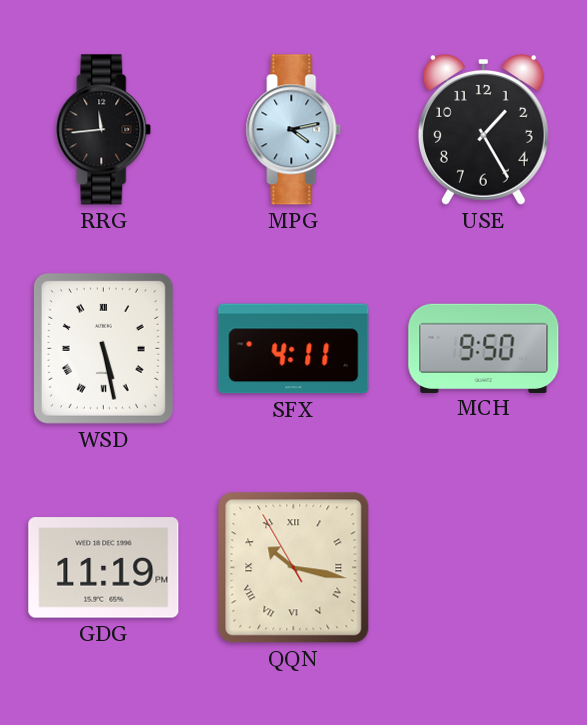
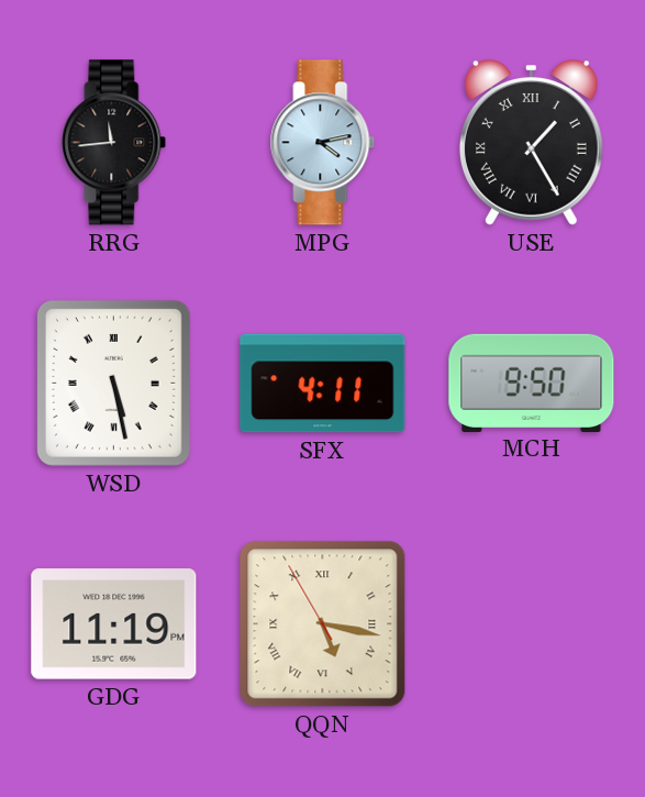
USE numerals: Arabic -> Roman (531, 143)
QQN: 10:16 -> 5:16 (323, 624)
